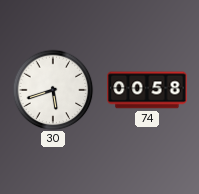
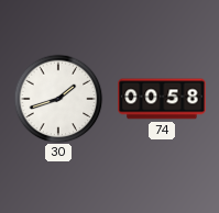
30: 5:42 -> 1:42 (58, 99)
